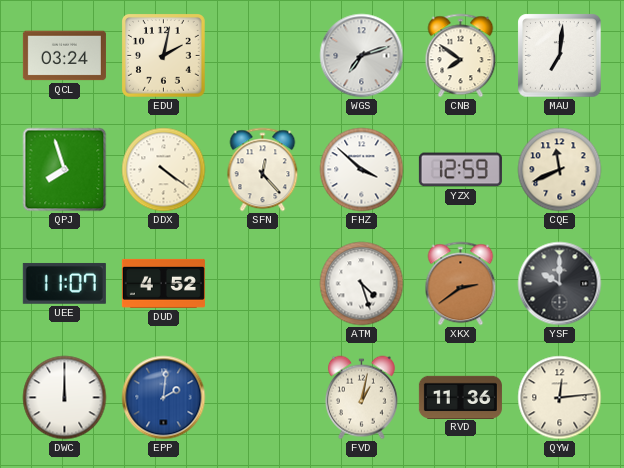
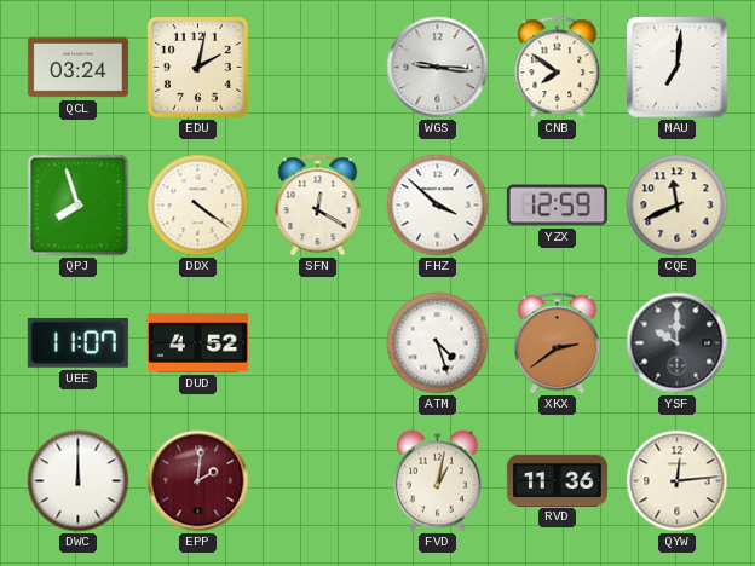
WGS: 7:12 -> 9:16 (438, 68)
SFN: 12:23 -> 12:20 (318, 206)
EPP dial: blue -> burgundy (198, 481)
